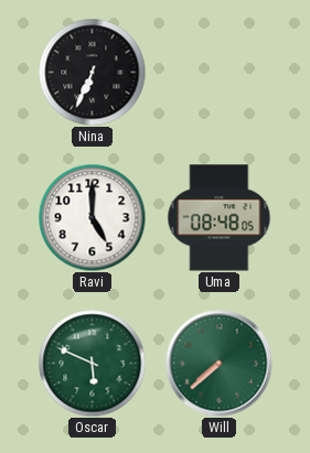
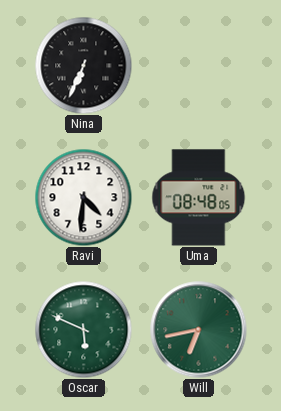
Ravi: 5:00 -> 4:31 (83, 197)
Will: 7:38 -> 6:43 (199, 330)
